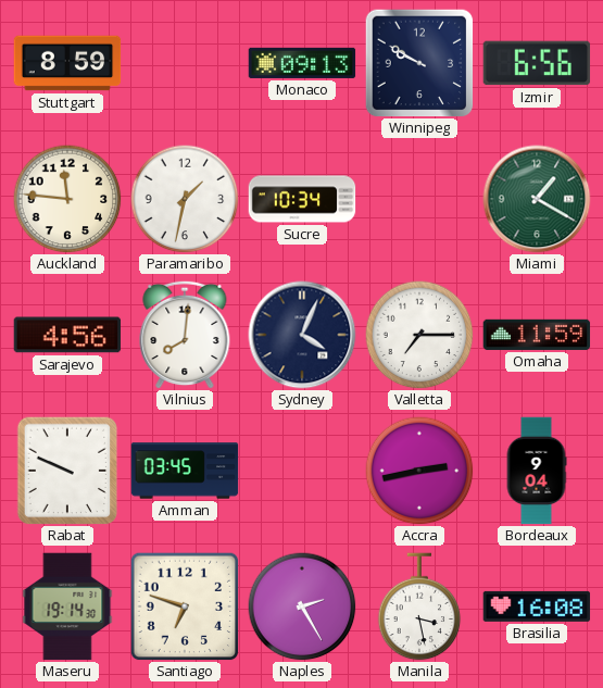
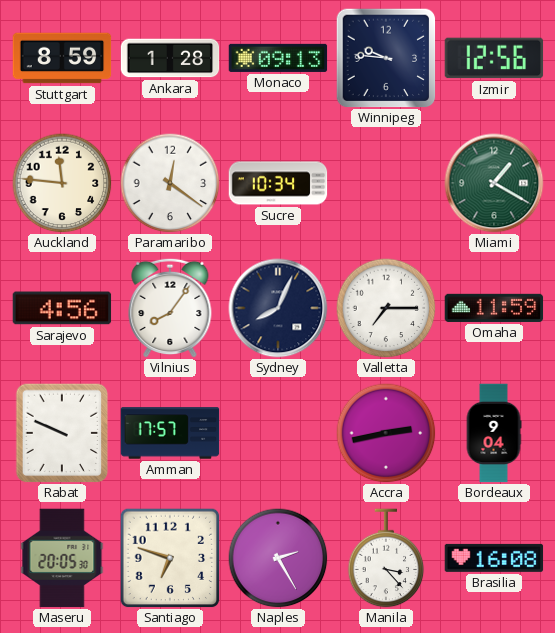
Ankara: none -> 1:28 (170, 58)
Winnipeg: 9:50 -> 9:46 (386, 58)
Izmir: 6:56 -> 12:56 (494, 58)
Paramaribo: 1:32 -> 12:21 (170, 183)
Vilnius: 8:01 -> 8:06 (170, 308)
Sydney: 4:04 -> 8:04 (278, 308)
Amman: 03:45 -> 17:57 (170, 433)
Maseru: 19:14 -> 20:05 (62, 558)
Manila: 3:28 -> 3:23 (386, 558)
